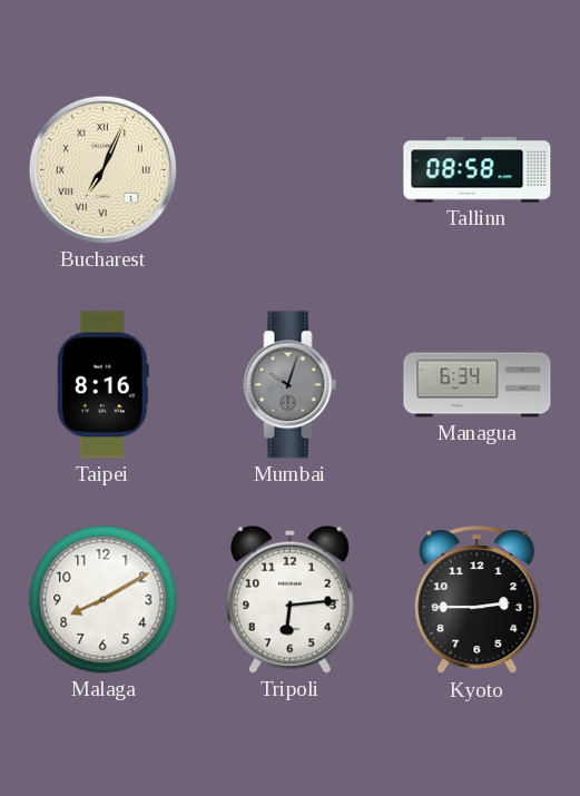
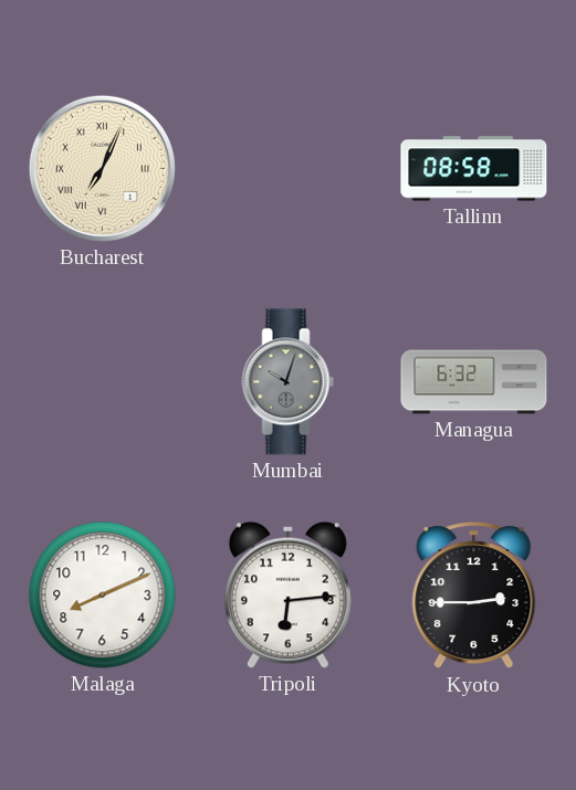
Taipei: 8:16 -> none (102, 385)
Managua: 6:34 -> 6:32 (474, 382)
Malaga: 8:10 -> 8:11 (103, 596)
